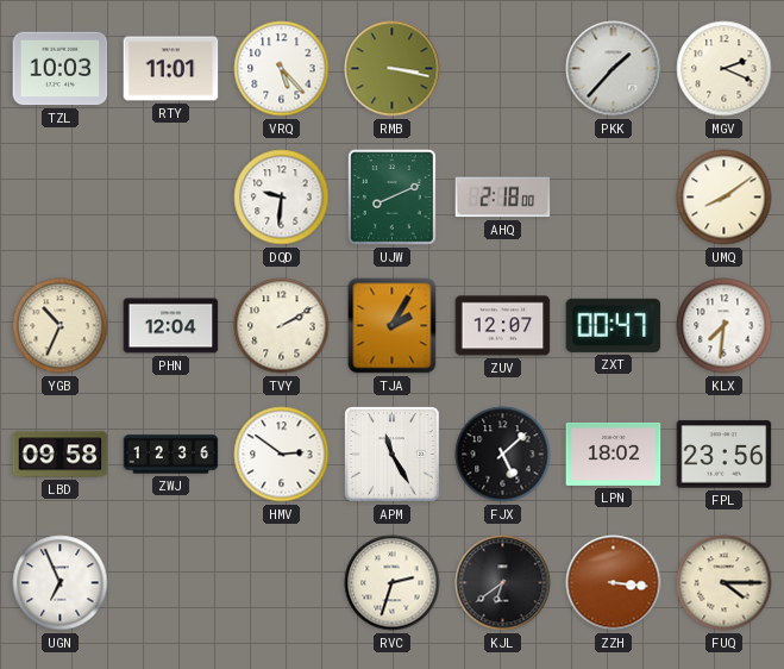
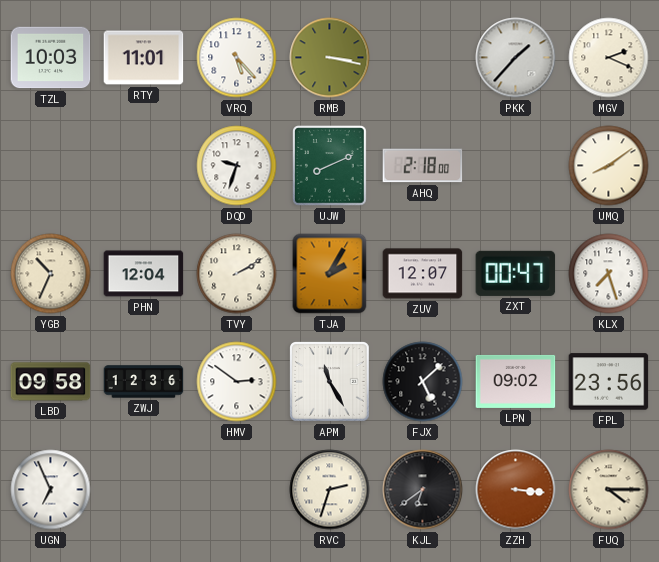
DQD: 9:31 -> 9:33 (237, 166)
KLX: 7:31 -> 7:27 (609, 274)
LPN: 18:02 -> 09:02 (516, 381)
